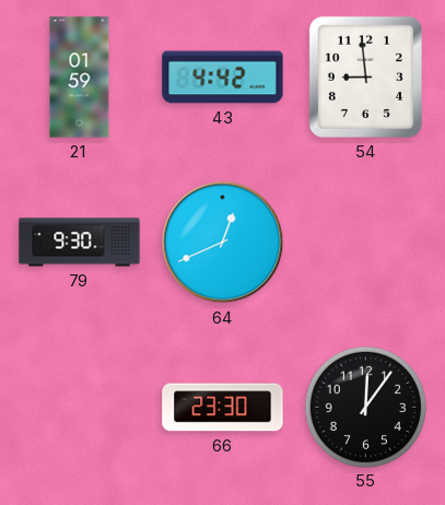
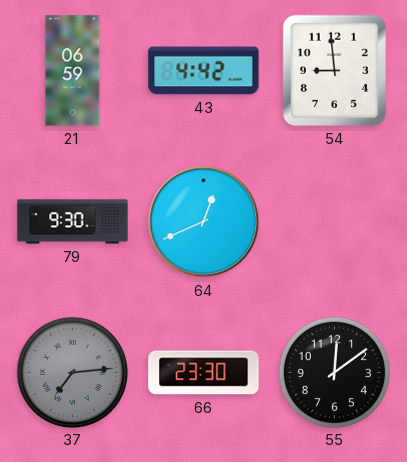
21: 01:59 -> 06:59 (73, 71)
37: none -> 7:14 (72, 372)
55: 12:06 -> 12:09 (334, 372)
